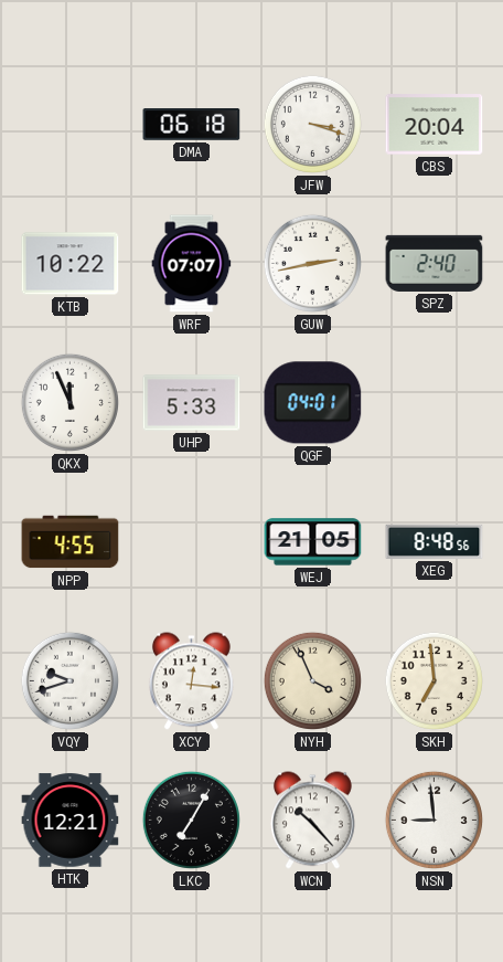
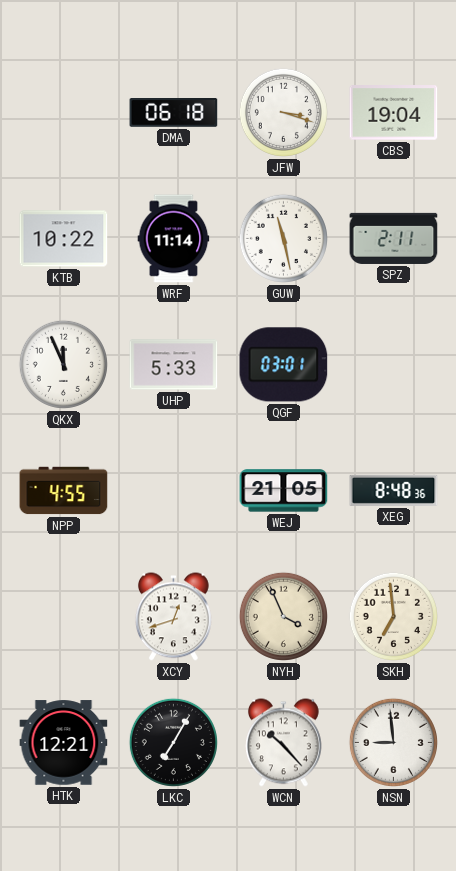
CBS: 20:04 -> 19:04 (394, 113)
WRF: 07:07 -> 11:14 (174, 239)
GUW: 2:43 -> 11:28 (283, 238)
SPZ: 2:40 -> 2:11 (394, 238)
QGF: 04:01 -> 03:01 (284, 365)
XEG: 8:48:56 -> 8:48:36 (394, 490)
VQY: 9:42 -> none (69, 680)
XCY: 12:16 -> 12:42 (173, 617)
